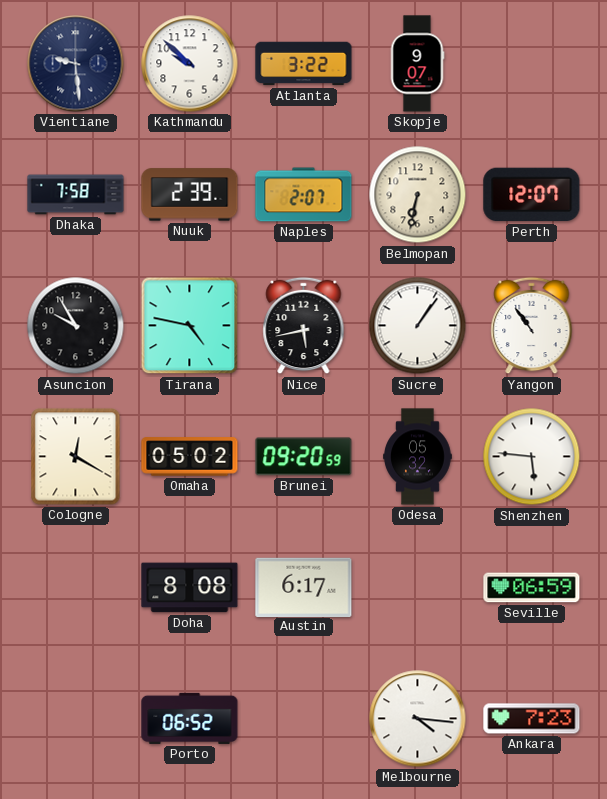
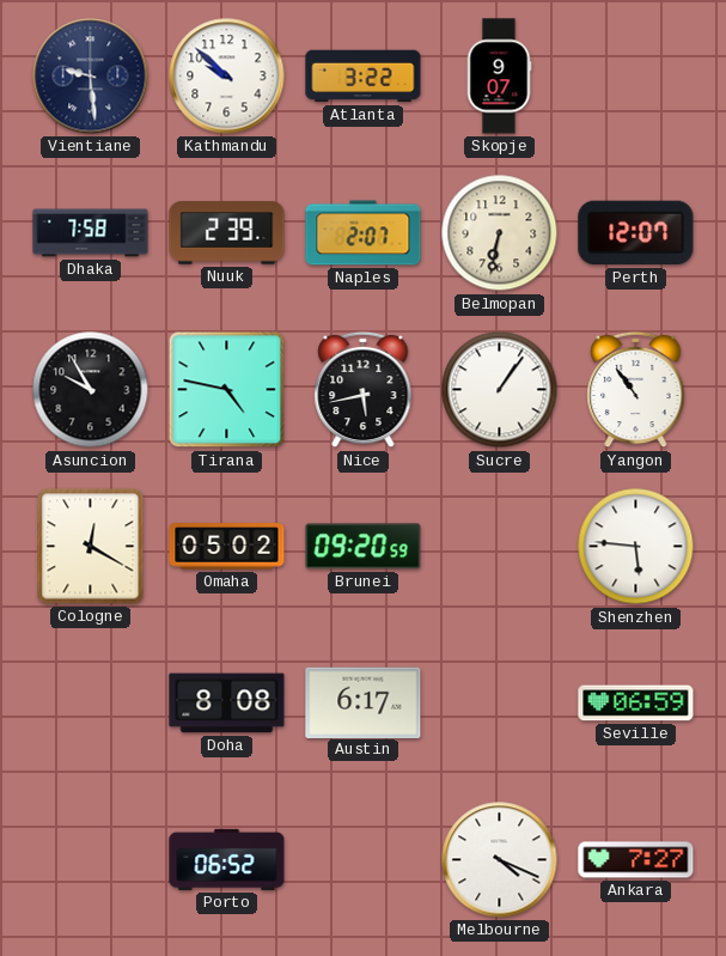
Odesa: 05:32 -> none (418, 457)
Melbourne: 4:16 -> 4:19 (500, 860)
Ankara: 7:23 -> 7:27 (636, 860)
